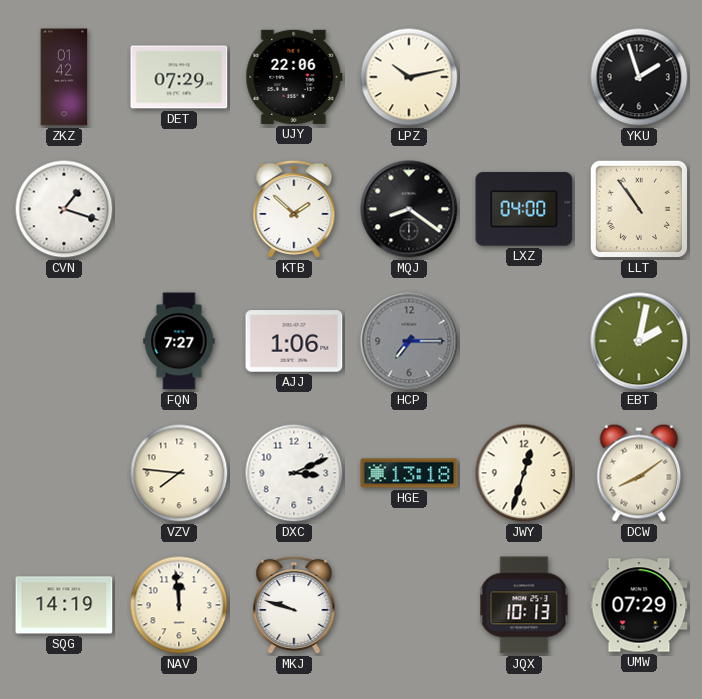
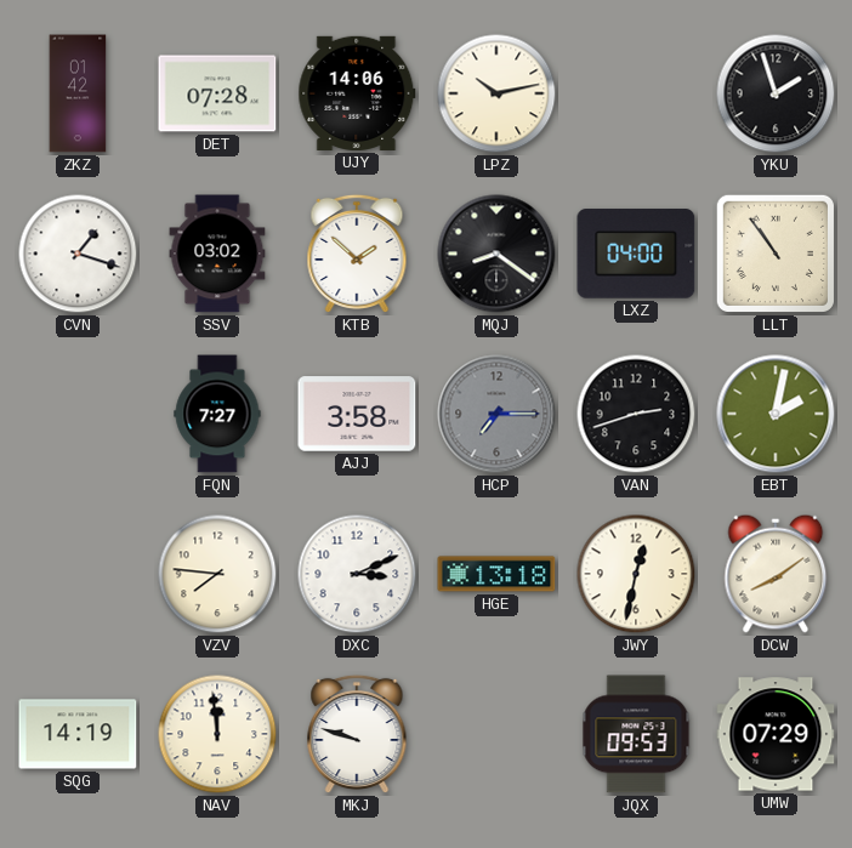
DET: 07:29 -> 07:28 (217, 93)
UJY: 22:06 -> 14:06 (357, 93)
SSV: none -> 03:02 (217, 254)
AJJ: 1:06 -> 3:58 (357, 414)
VAN: none -> 2:42 (636, 414)
JWY: 12:33 -> 12:32 (636, 574)
JQX: 10:13 -> 09:53 (636, 734)
